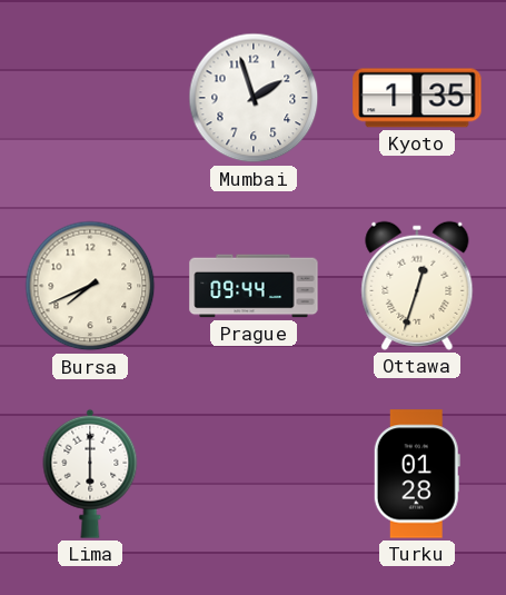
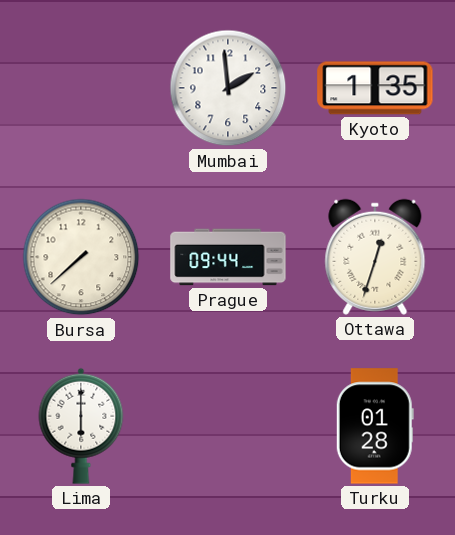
Mumbai: 1:57 -> 1:59 (228, 88)
Bursa: 7:41 -> 7:38 (81, 257)
